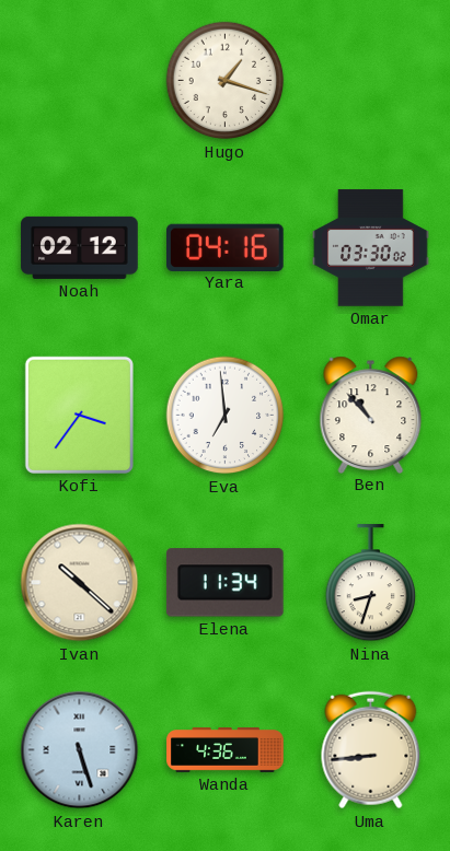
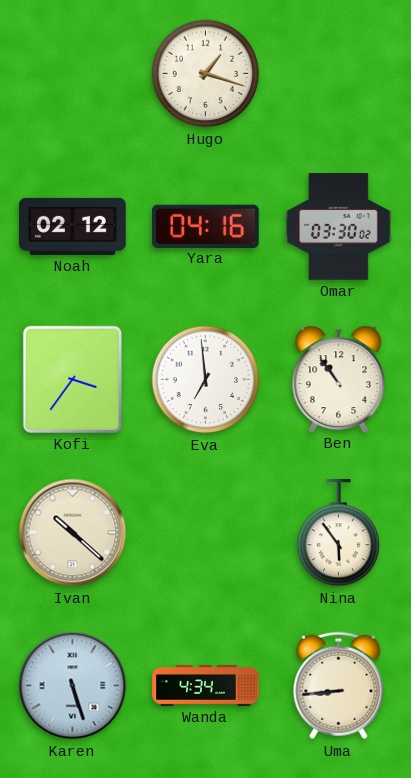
Ben: 10:53 -> 10:54 (339, 379)
Elena: 11:34 -> none (224, 583)
Nina: 8:33 -> 5:54 (339, 533)
Wanda: 4:36 -> 4:34 (206, 686)
